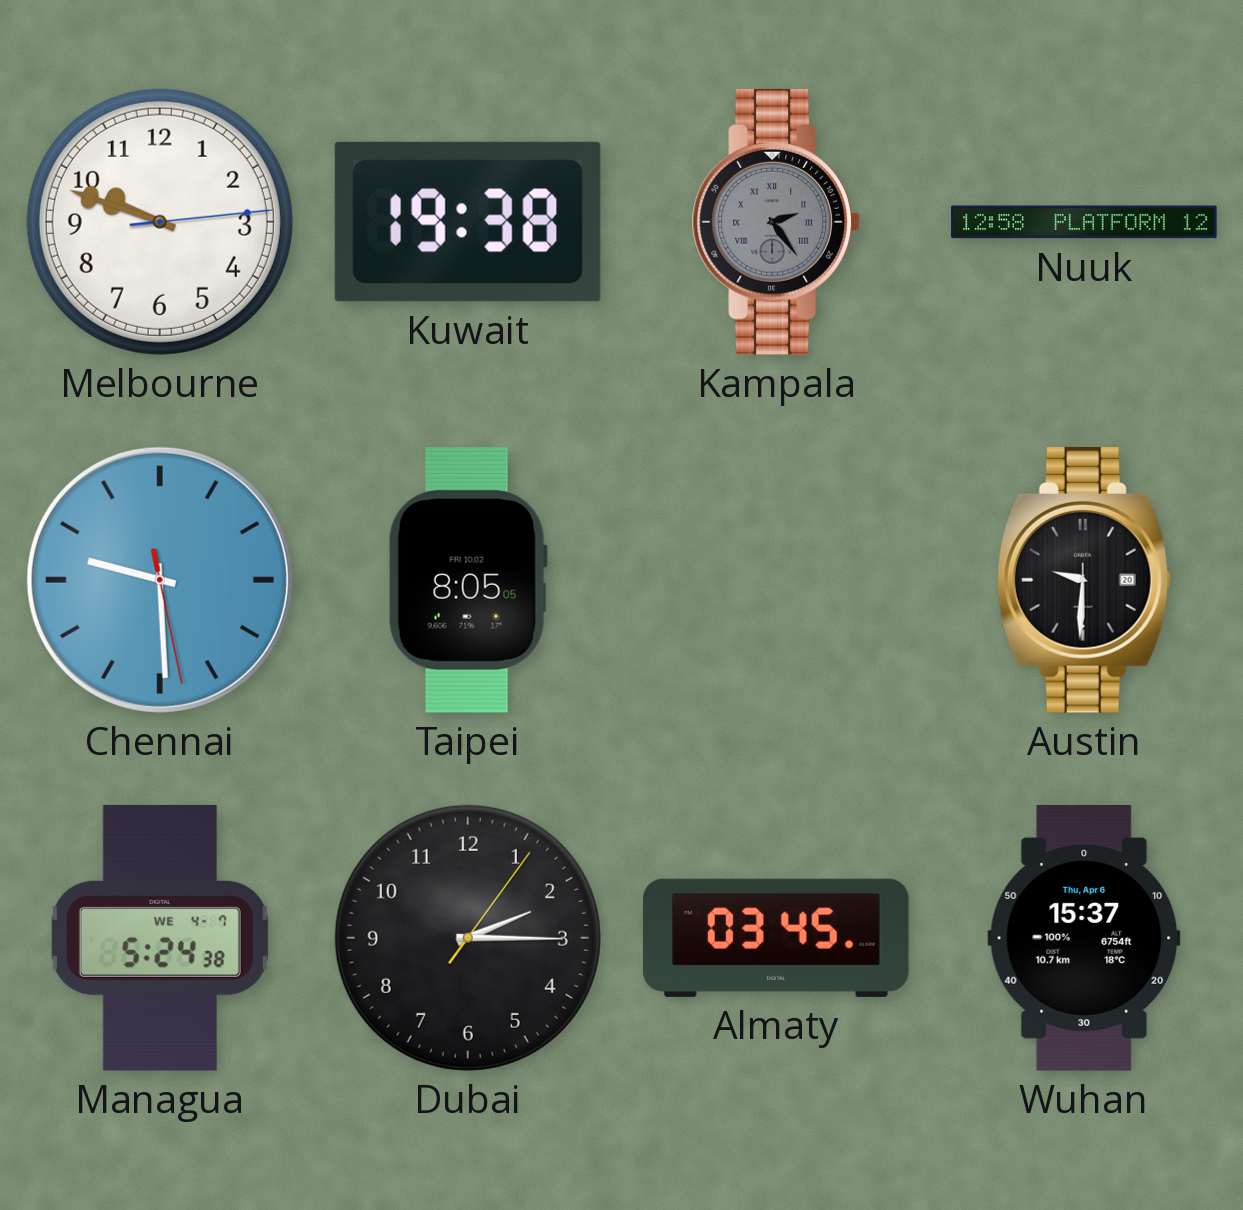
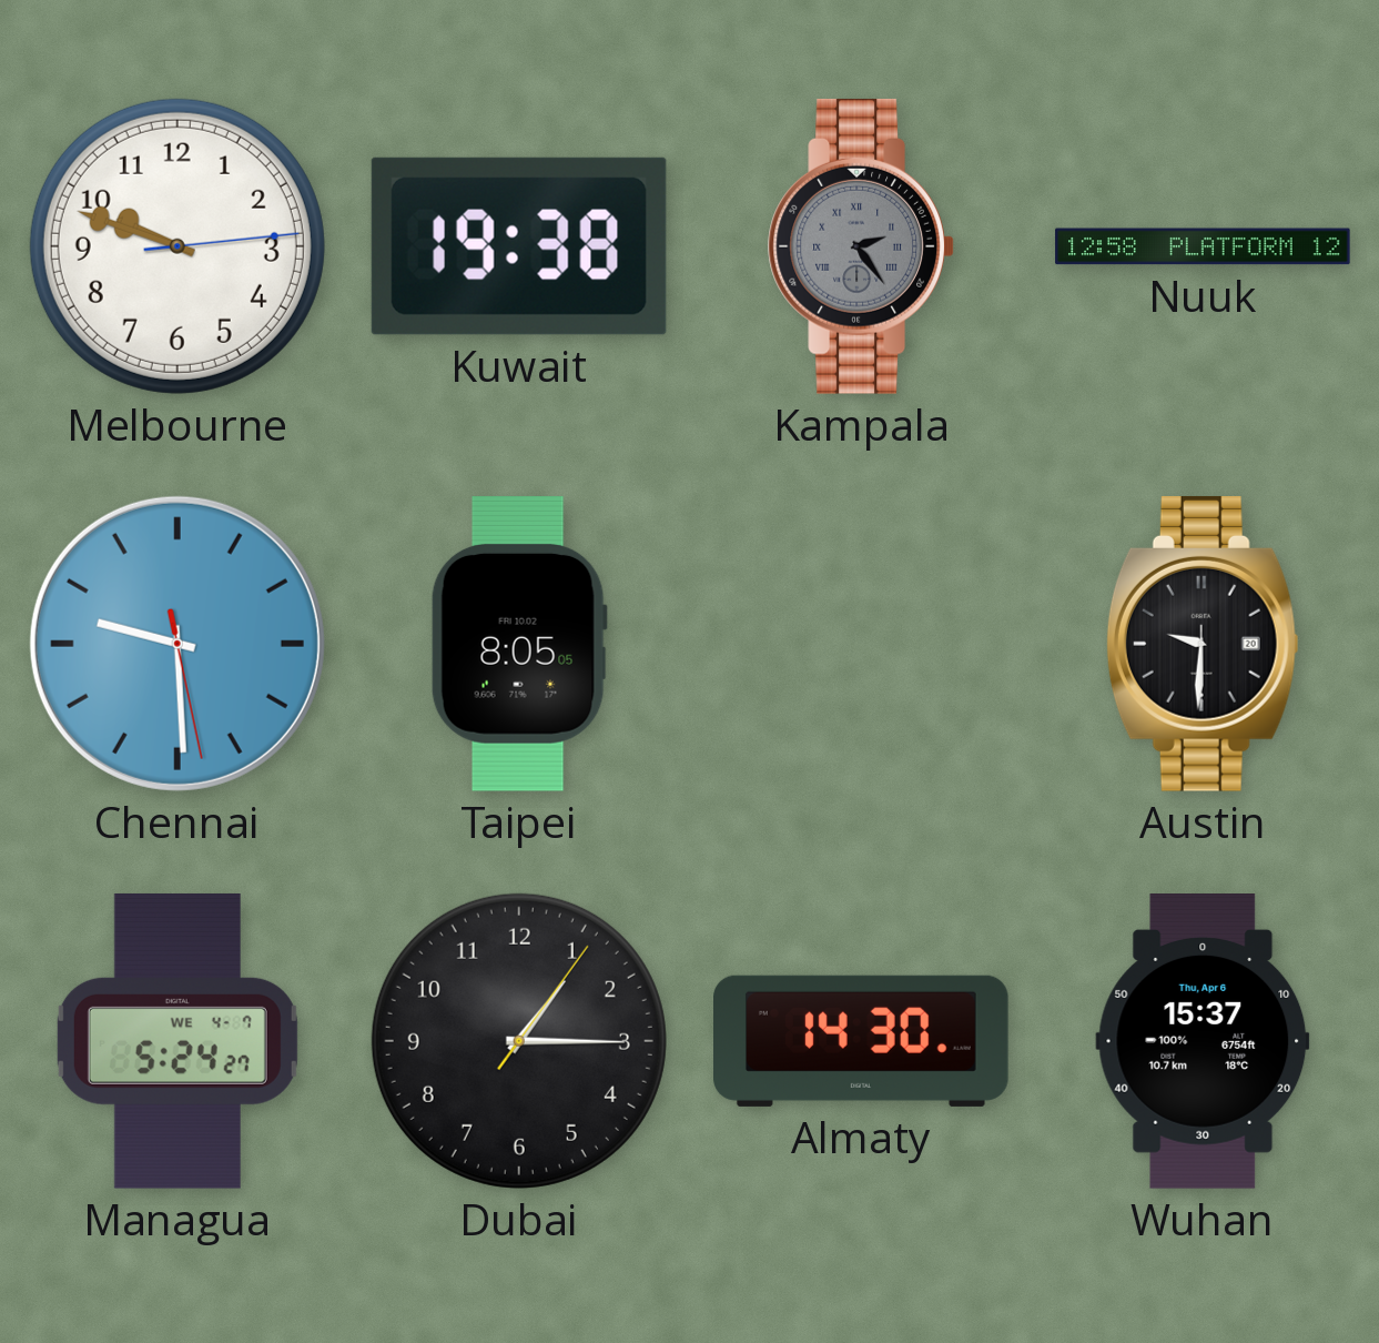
Managua: 5:24:38 -> 5:24:27 (178, 1041)
Dubai: 2:15 -> 1:15 (519, 1041)
Almaty: 03:45 -> 14:30 (861, 1041)
